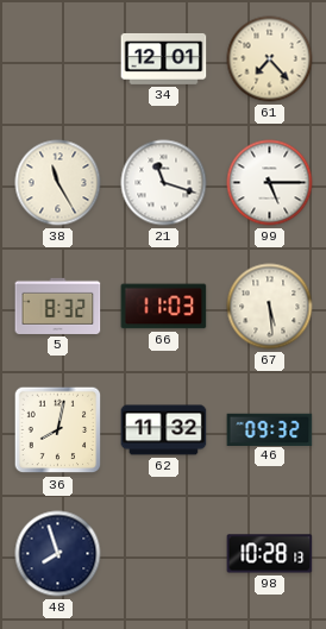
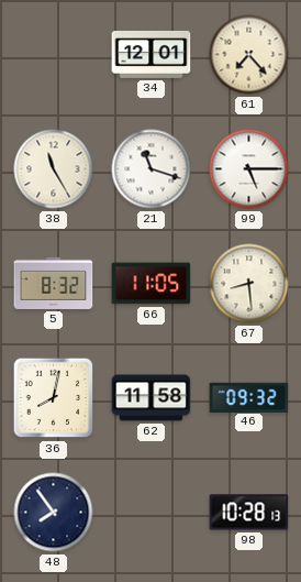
66: 11:03 -> 11:05 (152, 284)
67: 5:29 -> 8:29 (249, 284)
62: 11:32 -> 11:58 (152, 398)
48: 7:57 -> 7:54 (54, 513)
